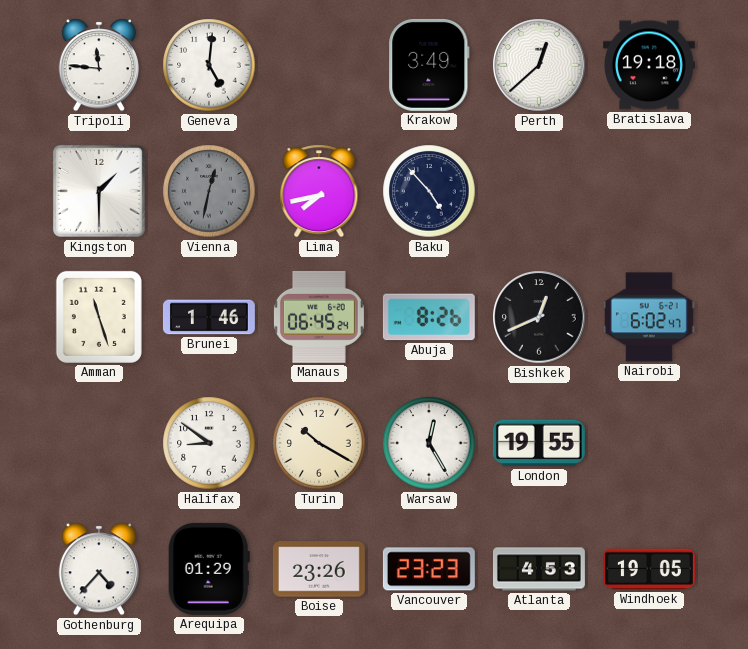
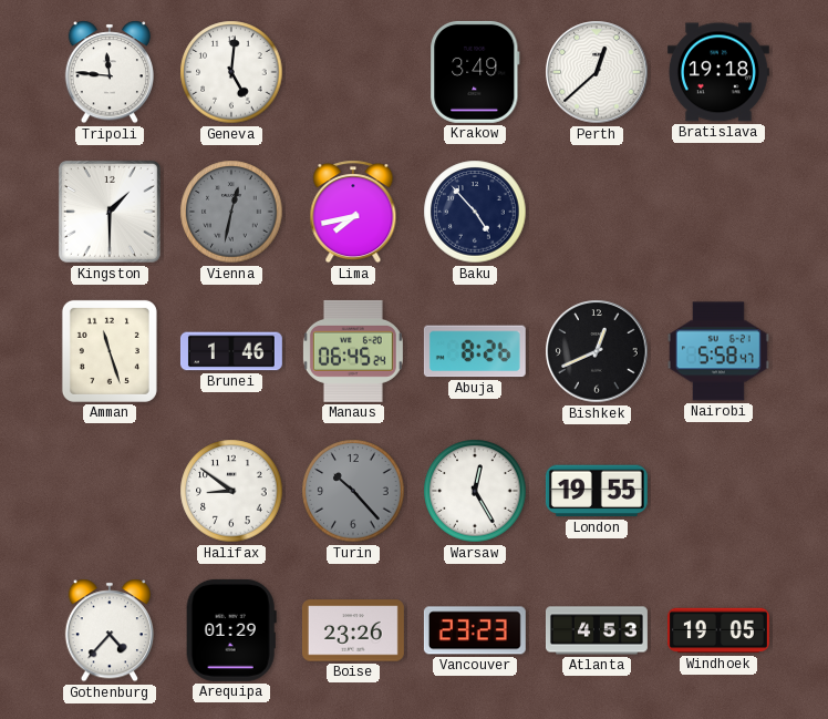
Nairobi: 6:02 -> 5:58 (718, 351)
Turin: 10:20 -> 10:23 (353, 491)
Turin dial: cream -> grey (353, 491)
